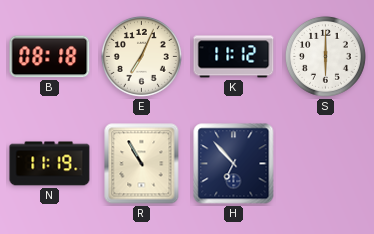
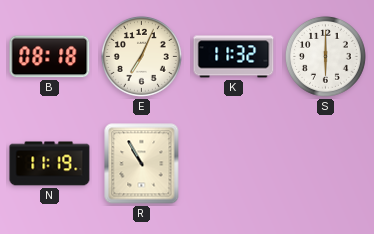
K: 11:12 -> 11:32 (234, 57)
H: 6:53 -> none (234, 164)
